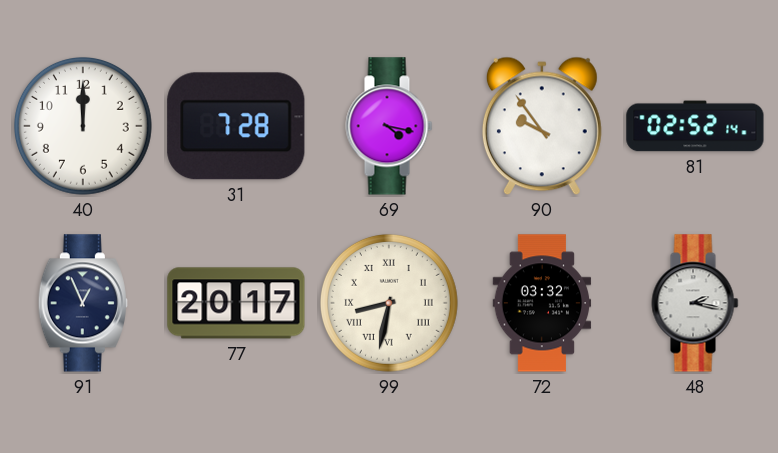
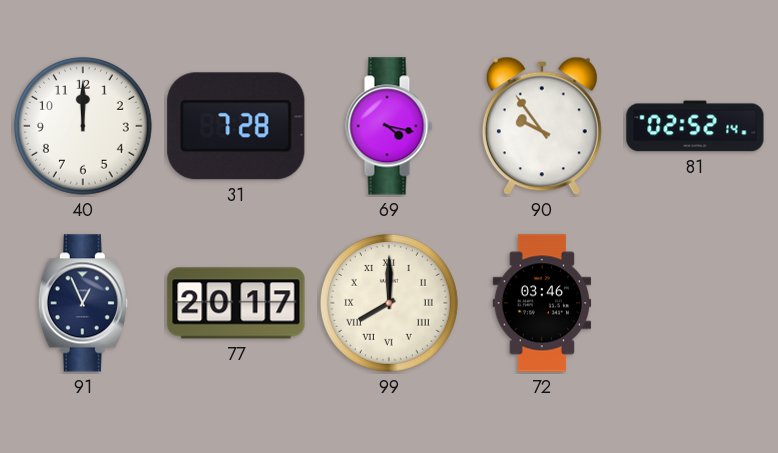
99: 8:32 -> 8:00 (389, 303)
72: 03:32 -> 03:46 (542, 303)
48: 2:17 -> none (695, 303)
